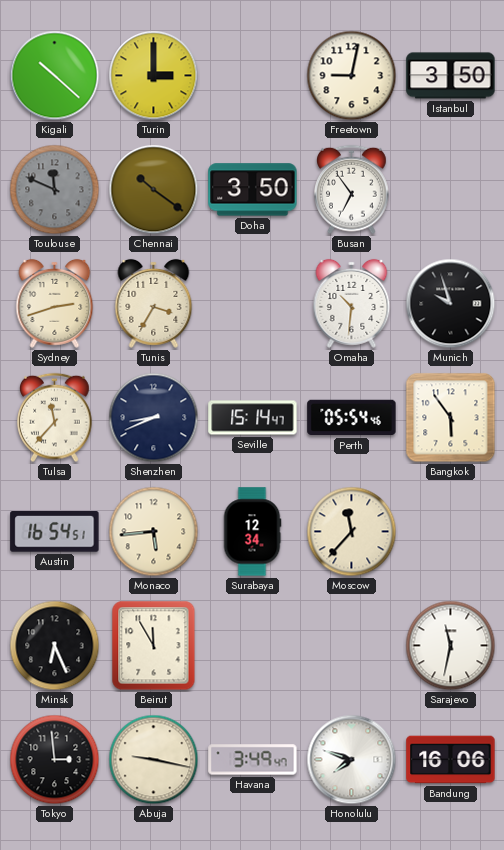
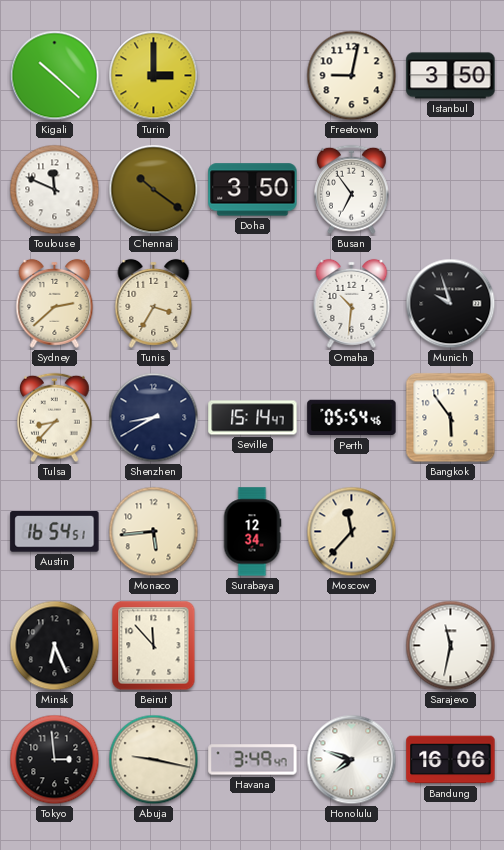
Toulouse dial: grey -> white (55, 190)
Sydney: 2:42 -> 2:38 (55, 303)
Tulsa: 11:37 -> 8:37 (55, 418)
Shenzhen: 8:41 -> 8:40 (154, 418)
Beirut: 11:55 -> 11:53 (154, 646)
